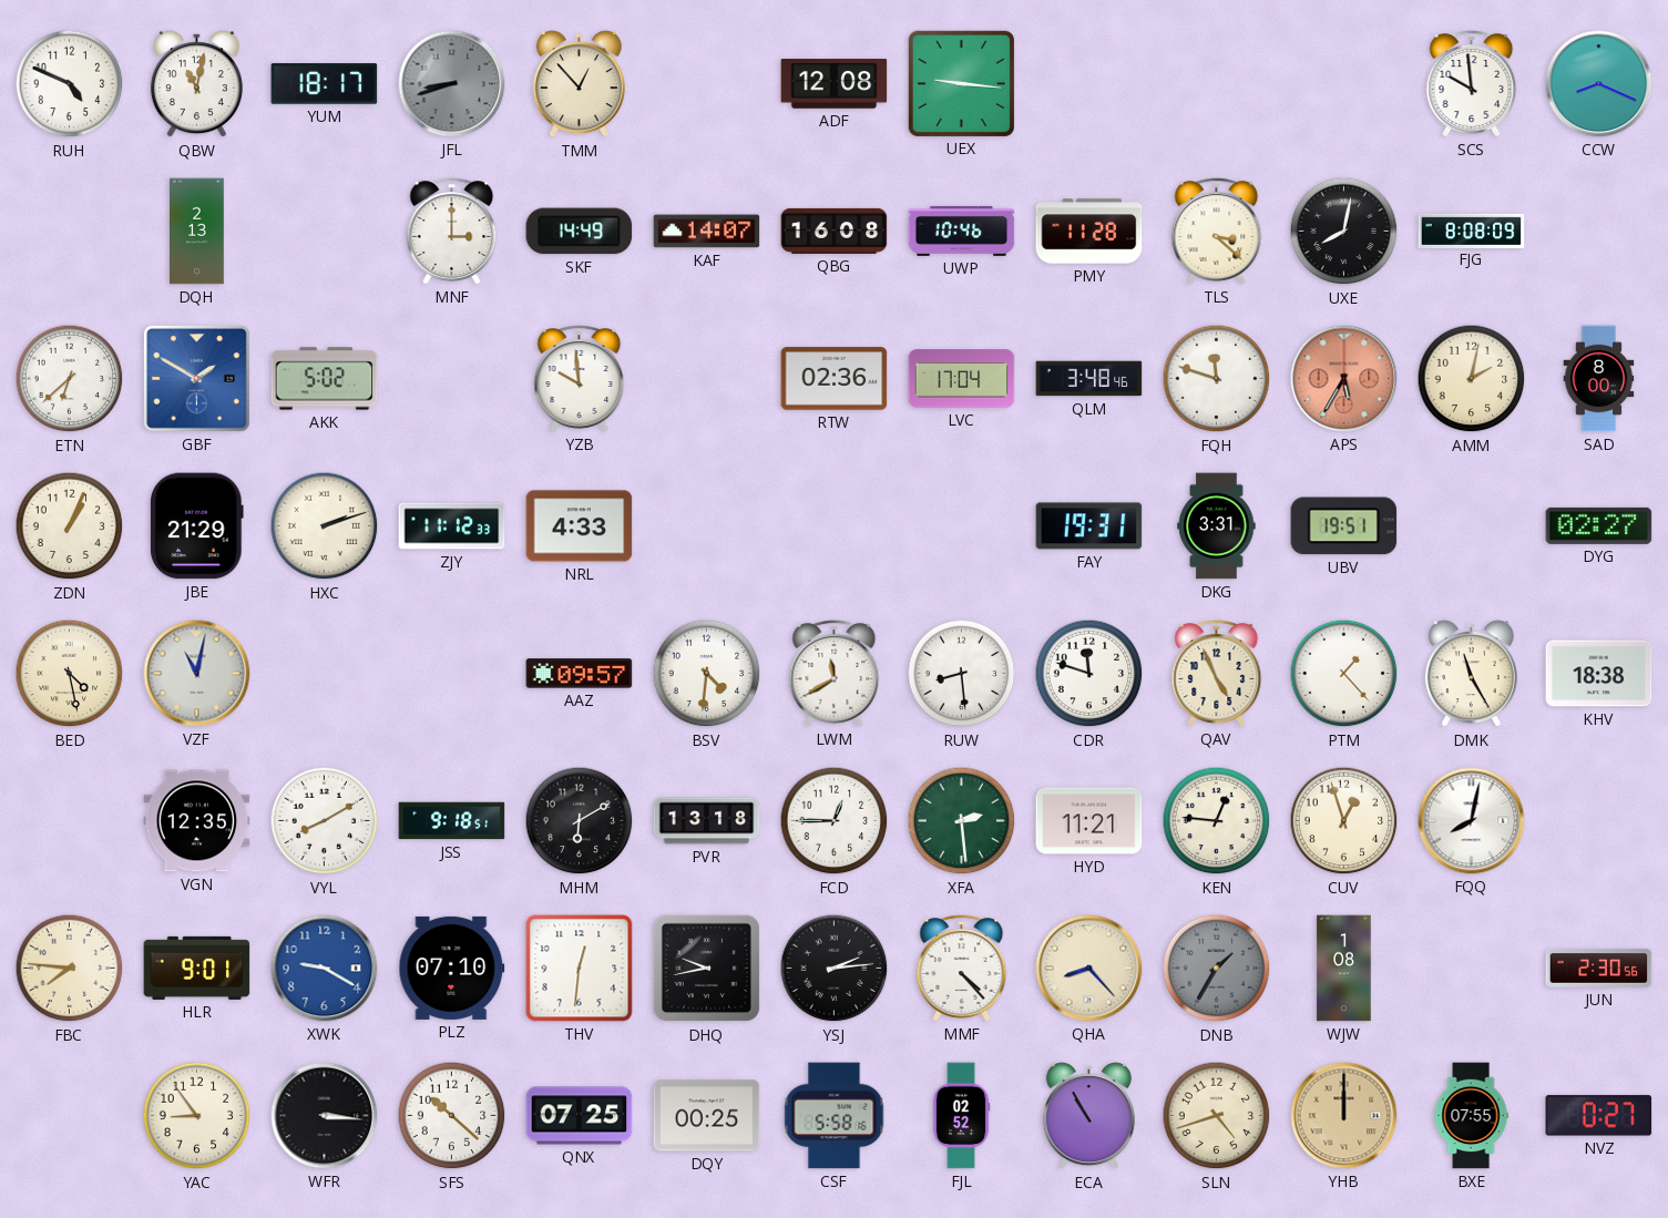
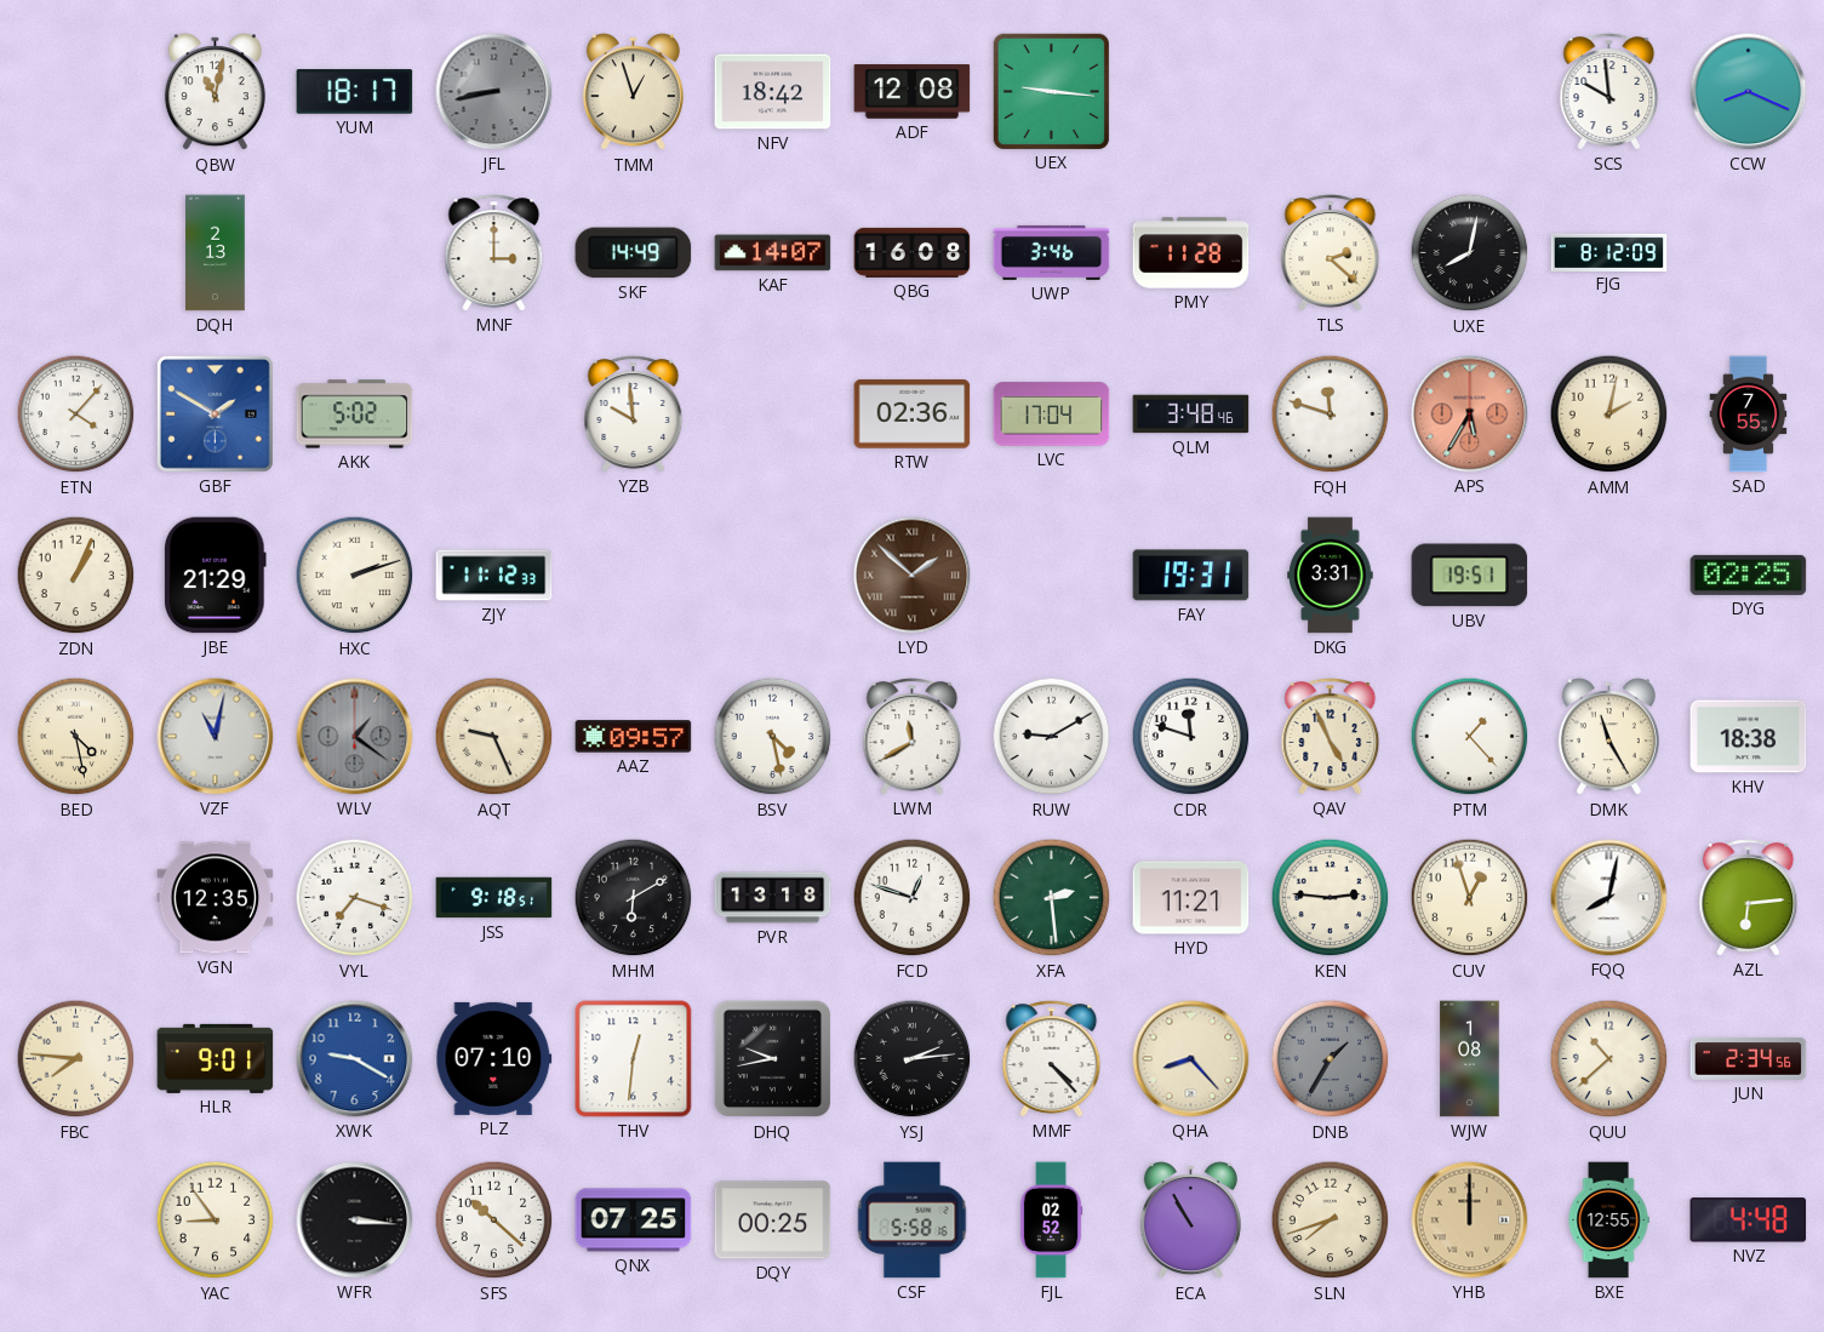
RUH: 4:49 -> none (70, 84)
JFL: 8:42 -> 8:43 (494, 92)
TMM: 12:53 -> 12:57 (633, 92)
NFV: none -> 18:42 (773, 92)
UWP: 10:46 -> 3:46 (1052, 252)
TLS: 3:22 -> 2:22 (1331, 253)
FJG: 8:08 -> 8:12 (1609, 252)
ETN: 6:38 -> 4:07 (76, 415)
SAD: 8:00 -> 7:55 (1749, 415)
NRL: 4:33 -> none (580, 526)
LYD: none -> 1:52 (913, 576)
DYG: 02:27 -> 02:25 (1749, 574)
WLV: none -> 1:21 (355, 737)
AQT: none -> 9:26 (494, 737)
BSV: 4:31 -> 4:28 (773, 737)
RUW: 8:29 -> 9:10 (1052, 737)
VYL: 8:10 -> 7:18 (355, 898)
FCD: 12:45 -> 12:48 (913, 898)
KEN: 12:46 -> 2:46 (1331, 898)
AZL: none -> 6:14 (1749, 898)
QUU: none -> 10:38 (1609, 1059)
JUN: 2:30 -> 2:34 (1749, 1058)
SLN: 4:42 -> 7:42 (1331, 1220)
BXE: 07:55 -> 12:55 (1608, 1220)
NVZ: 0:27 -> 4:48 (1749, 1220)
